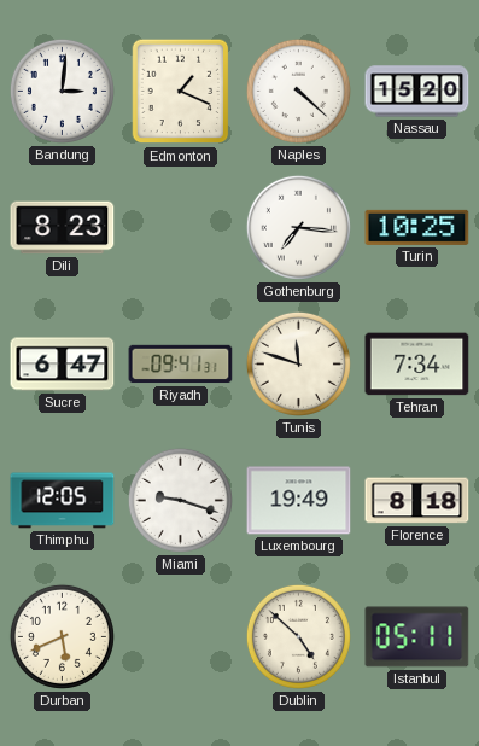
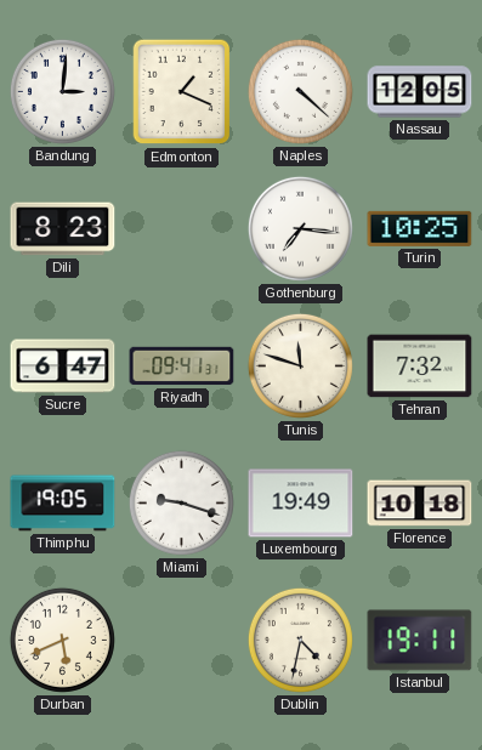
Nassau: 15:20 -> 12:05 (420, 92)
Tehran: 7:34 -> 7:32 (420, 367)
Thimphu: 12:05 -> 19:05 (63, 504)
Florence: 8:18 -> 10:18 (420, 504)
Dublin: 4:52 -> 4:32 (300, 640)
Istanbul: 05:11 -> 19:11 (420, 641)
